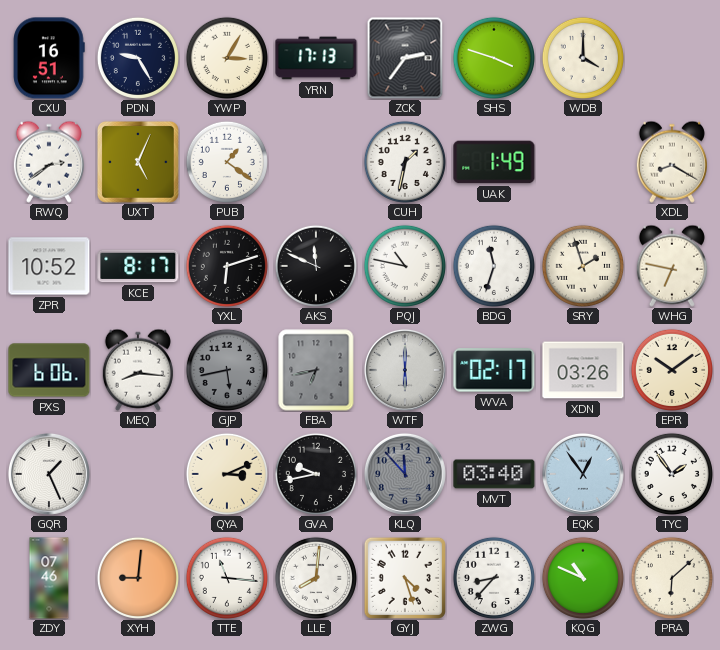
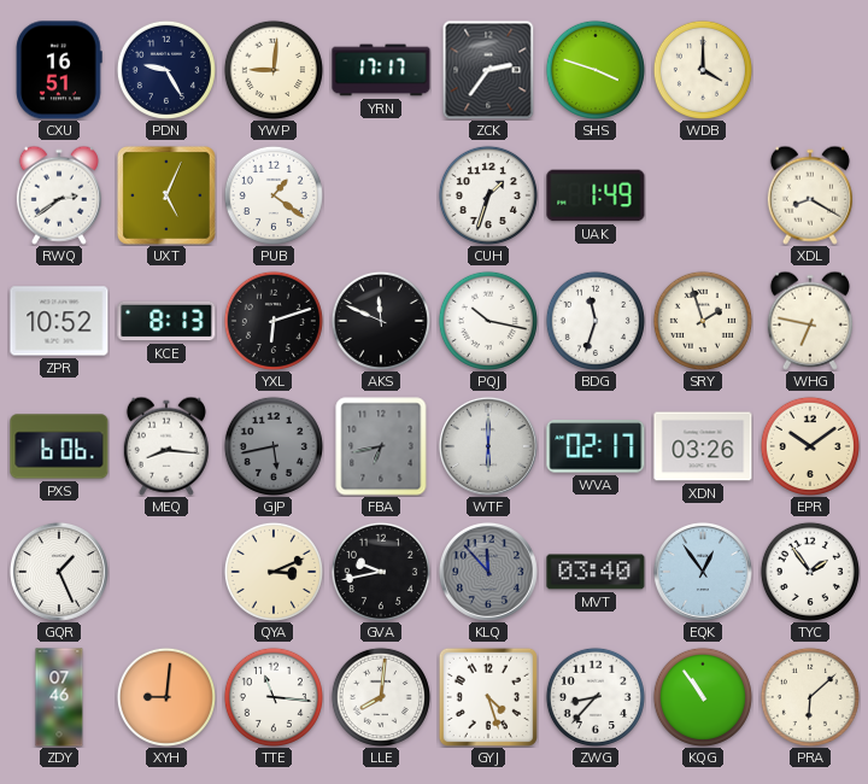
YWP: 3:05 -> 9:01 (274, 70)
YRN: 17:13 -> 17:17 (381, 70)
CUH: 1:32 -> 1:33 (488, 195)
KCE: 8:17 -> 8:13 (166, 321)
PQJ: 10:47 -> 10:17 (488, 321)
KQG: 10:49 -> 10:54 (703, 697)
